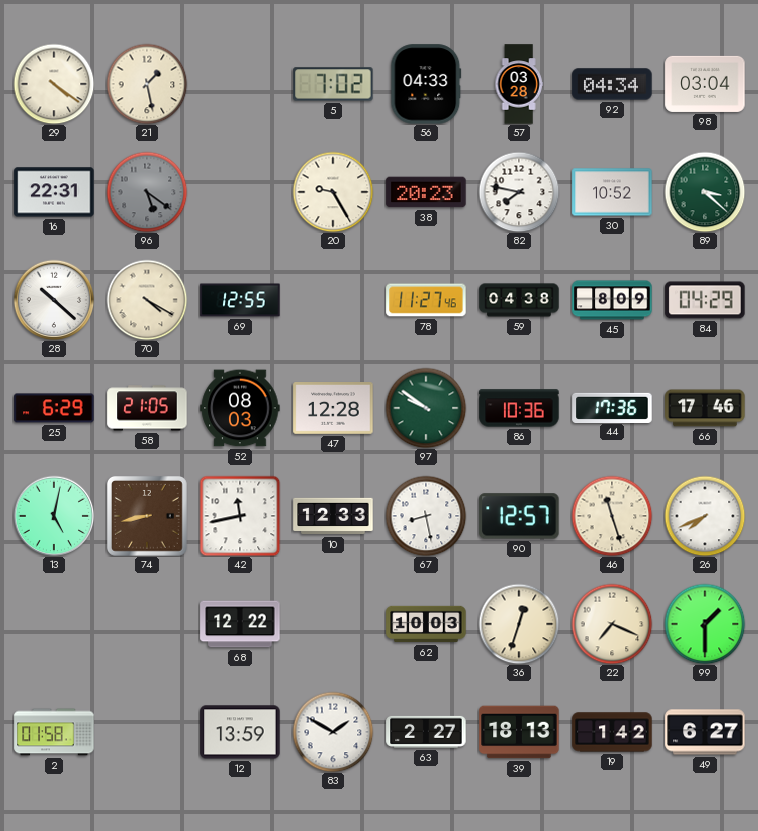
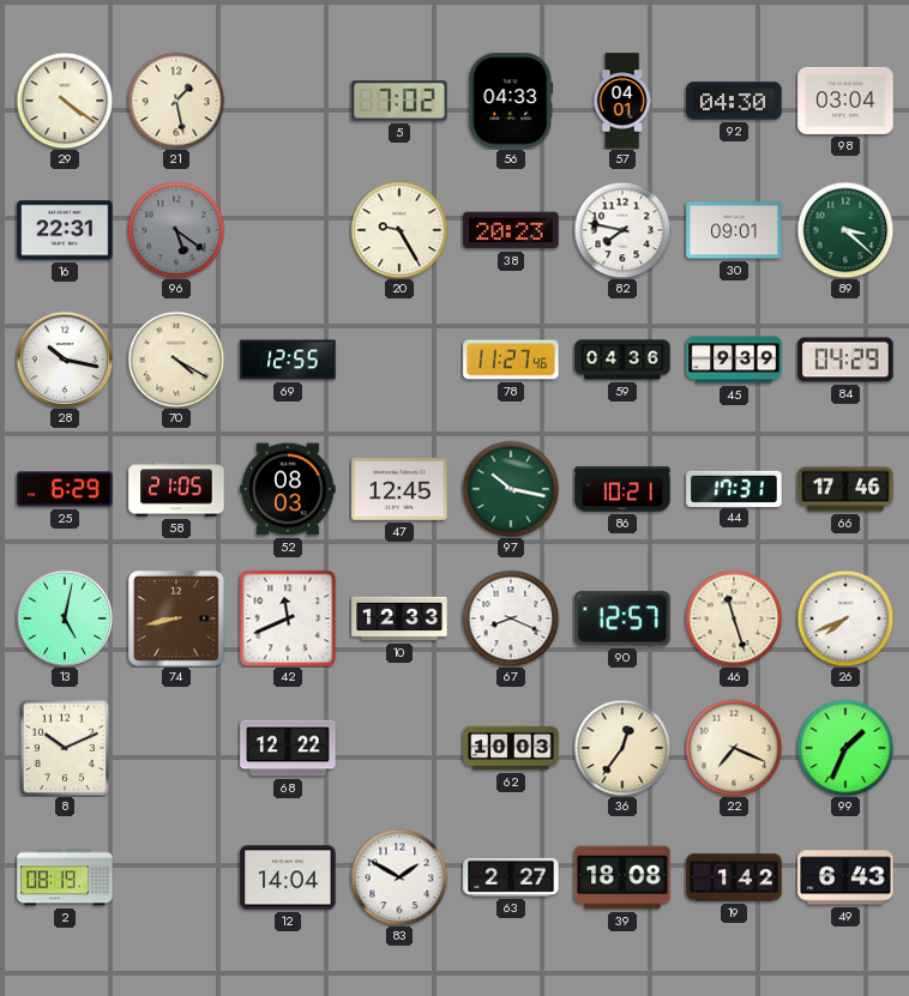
57: 03:28 -> 04:01 (622, 101)
92: 04:34 -> 04:30 (734, 101)
30: 10:52 -> 09:01 (734, 230)
28: 10:22 -> 10:17 (65, 360)
59: 04:38 -> 04:36 (622, 360)
45: 8:09 -> 9:39 (734, 360)
47: 12:28 -> 12:45 (399, 490)
97: 9:51 -> 10:17 (511, 489)
86: 10:36 -> 10:21 (622, 489)
44: 17:36 -> 17:31 (734, 488)
42: 11:43 -> 11:41 (288, 618)
67: 8:28 -> 8:19 (511, 618)
8: none -> 10:11 (65, 748)
36: 12:33 -> 12:36 (622, 748)
99: 1:30 -> 1:34 (845, 748)
2: 01:58 -> 08:19 (65, 877)
12: 13:59 -> 14:04 (288, 877)
39: 18:13 -> 18:08 (622, 877)
49: 6:27 -> 6:43 (845, 877)
